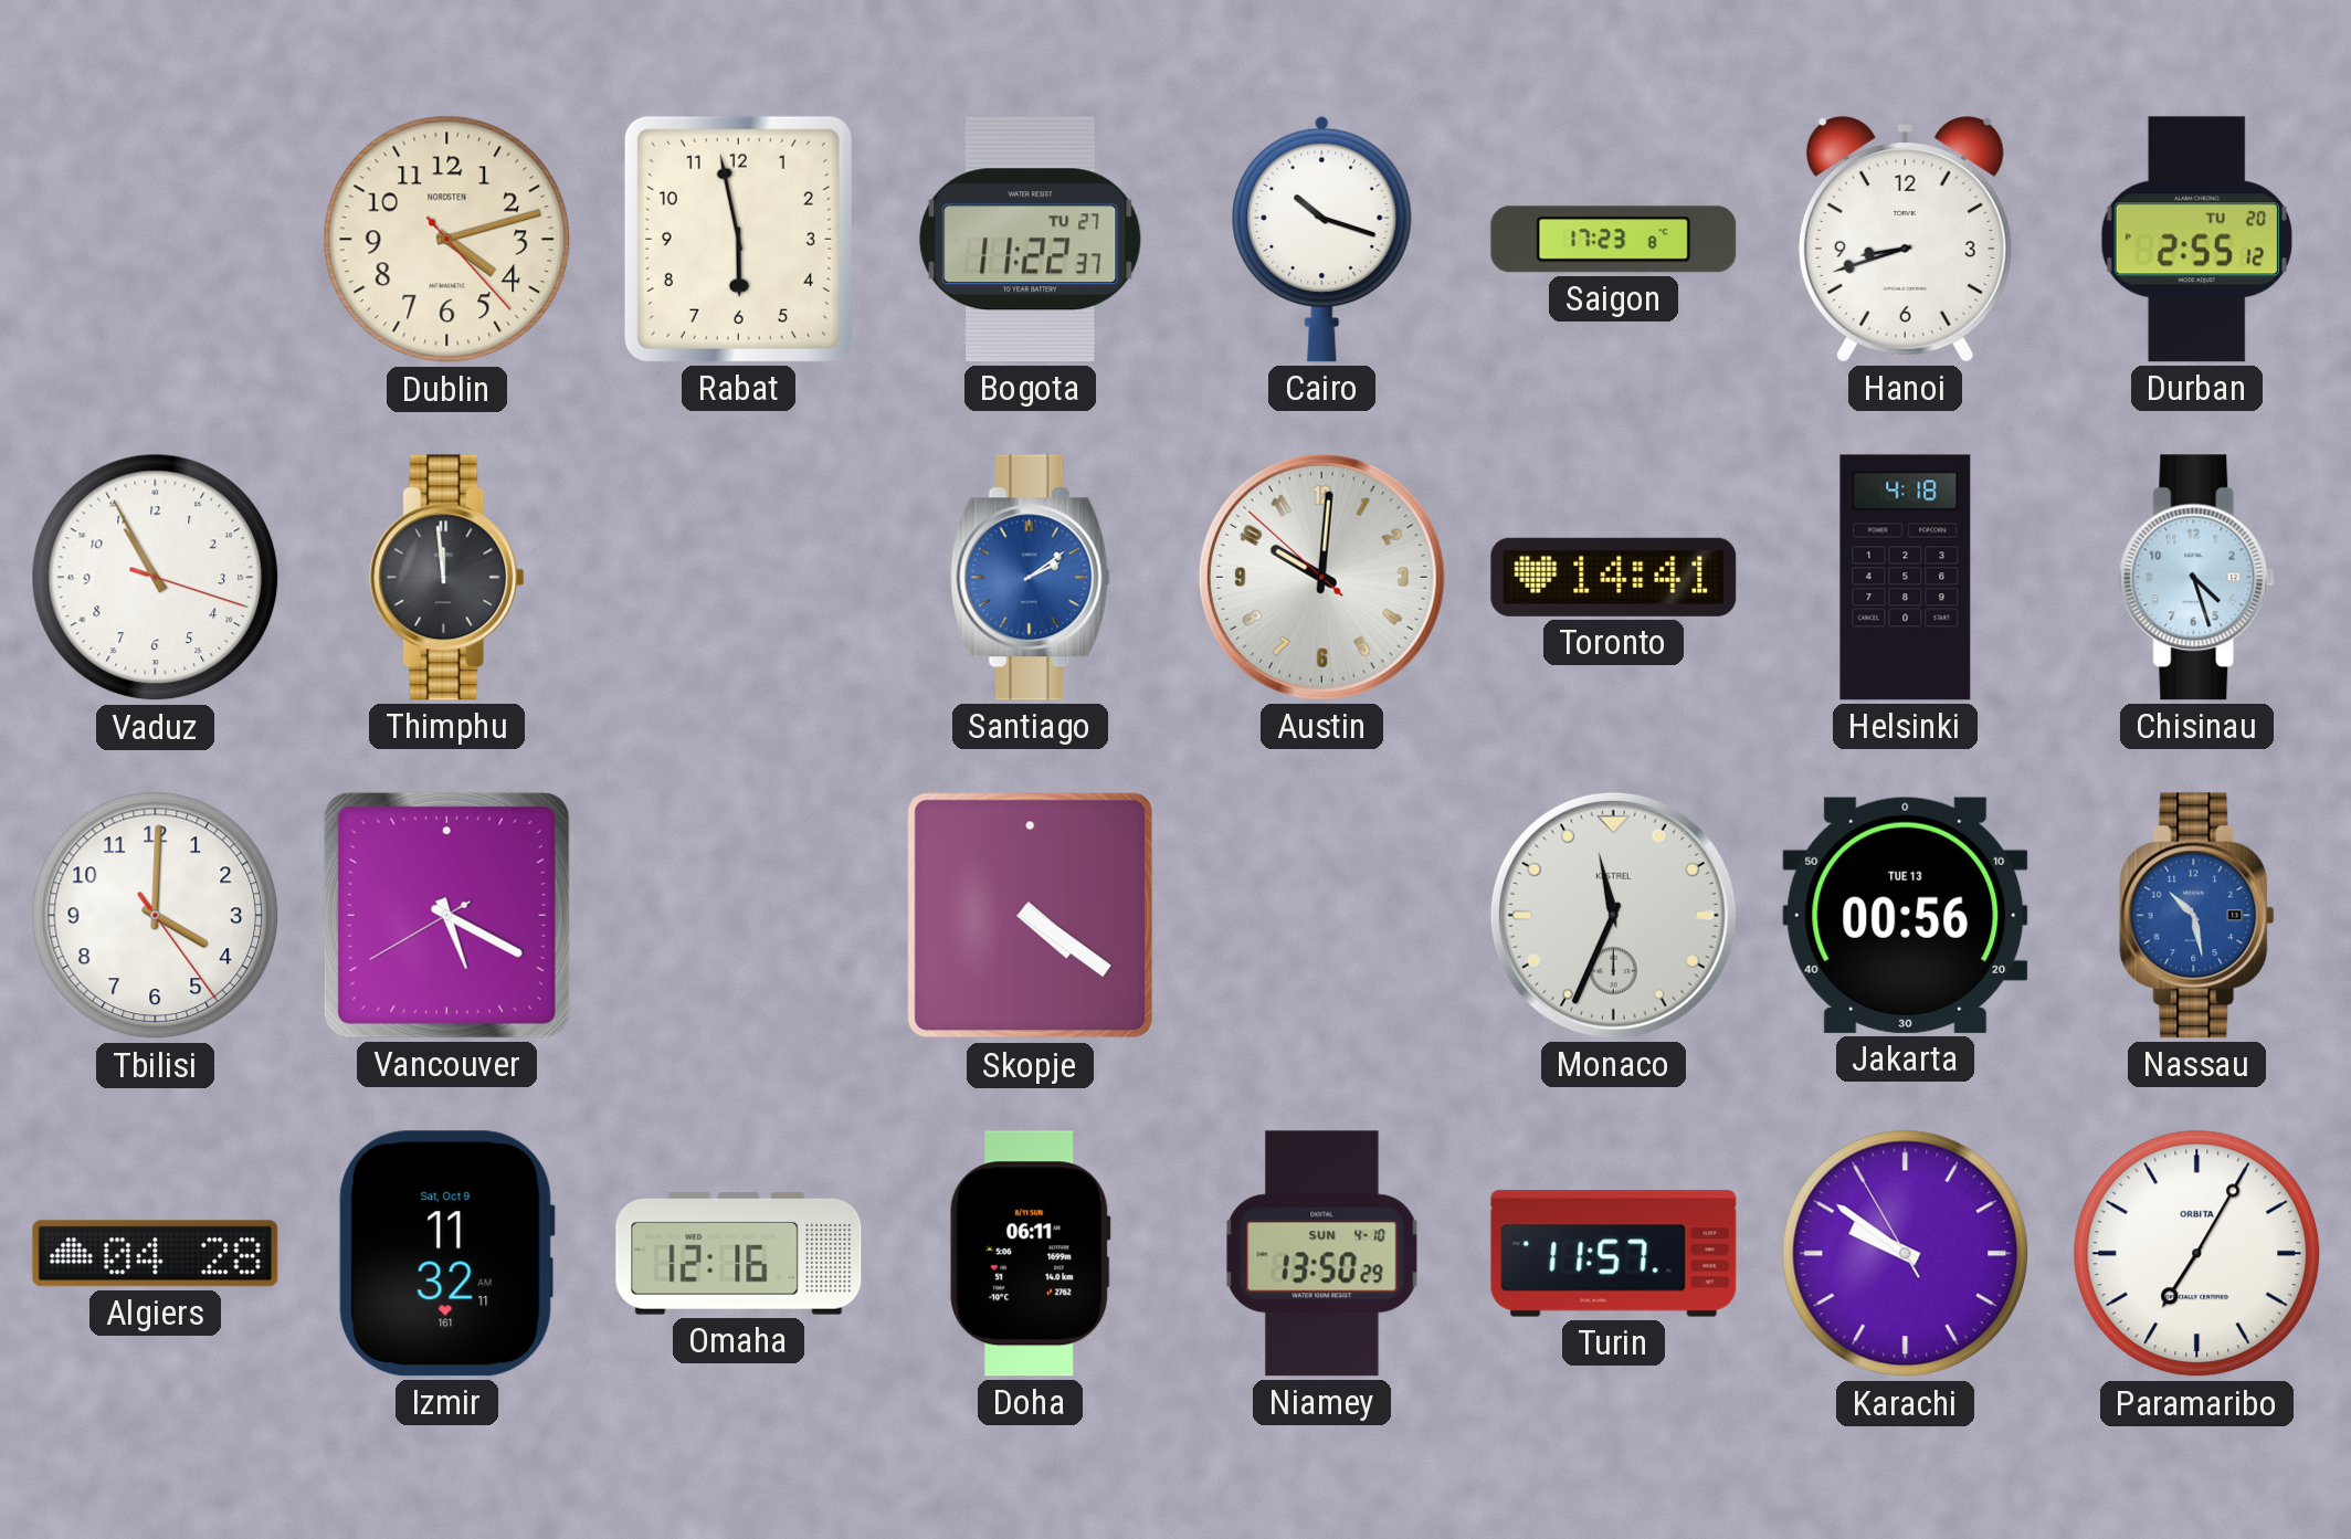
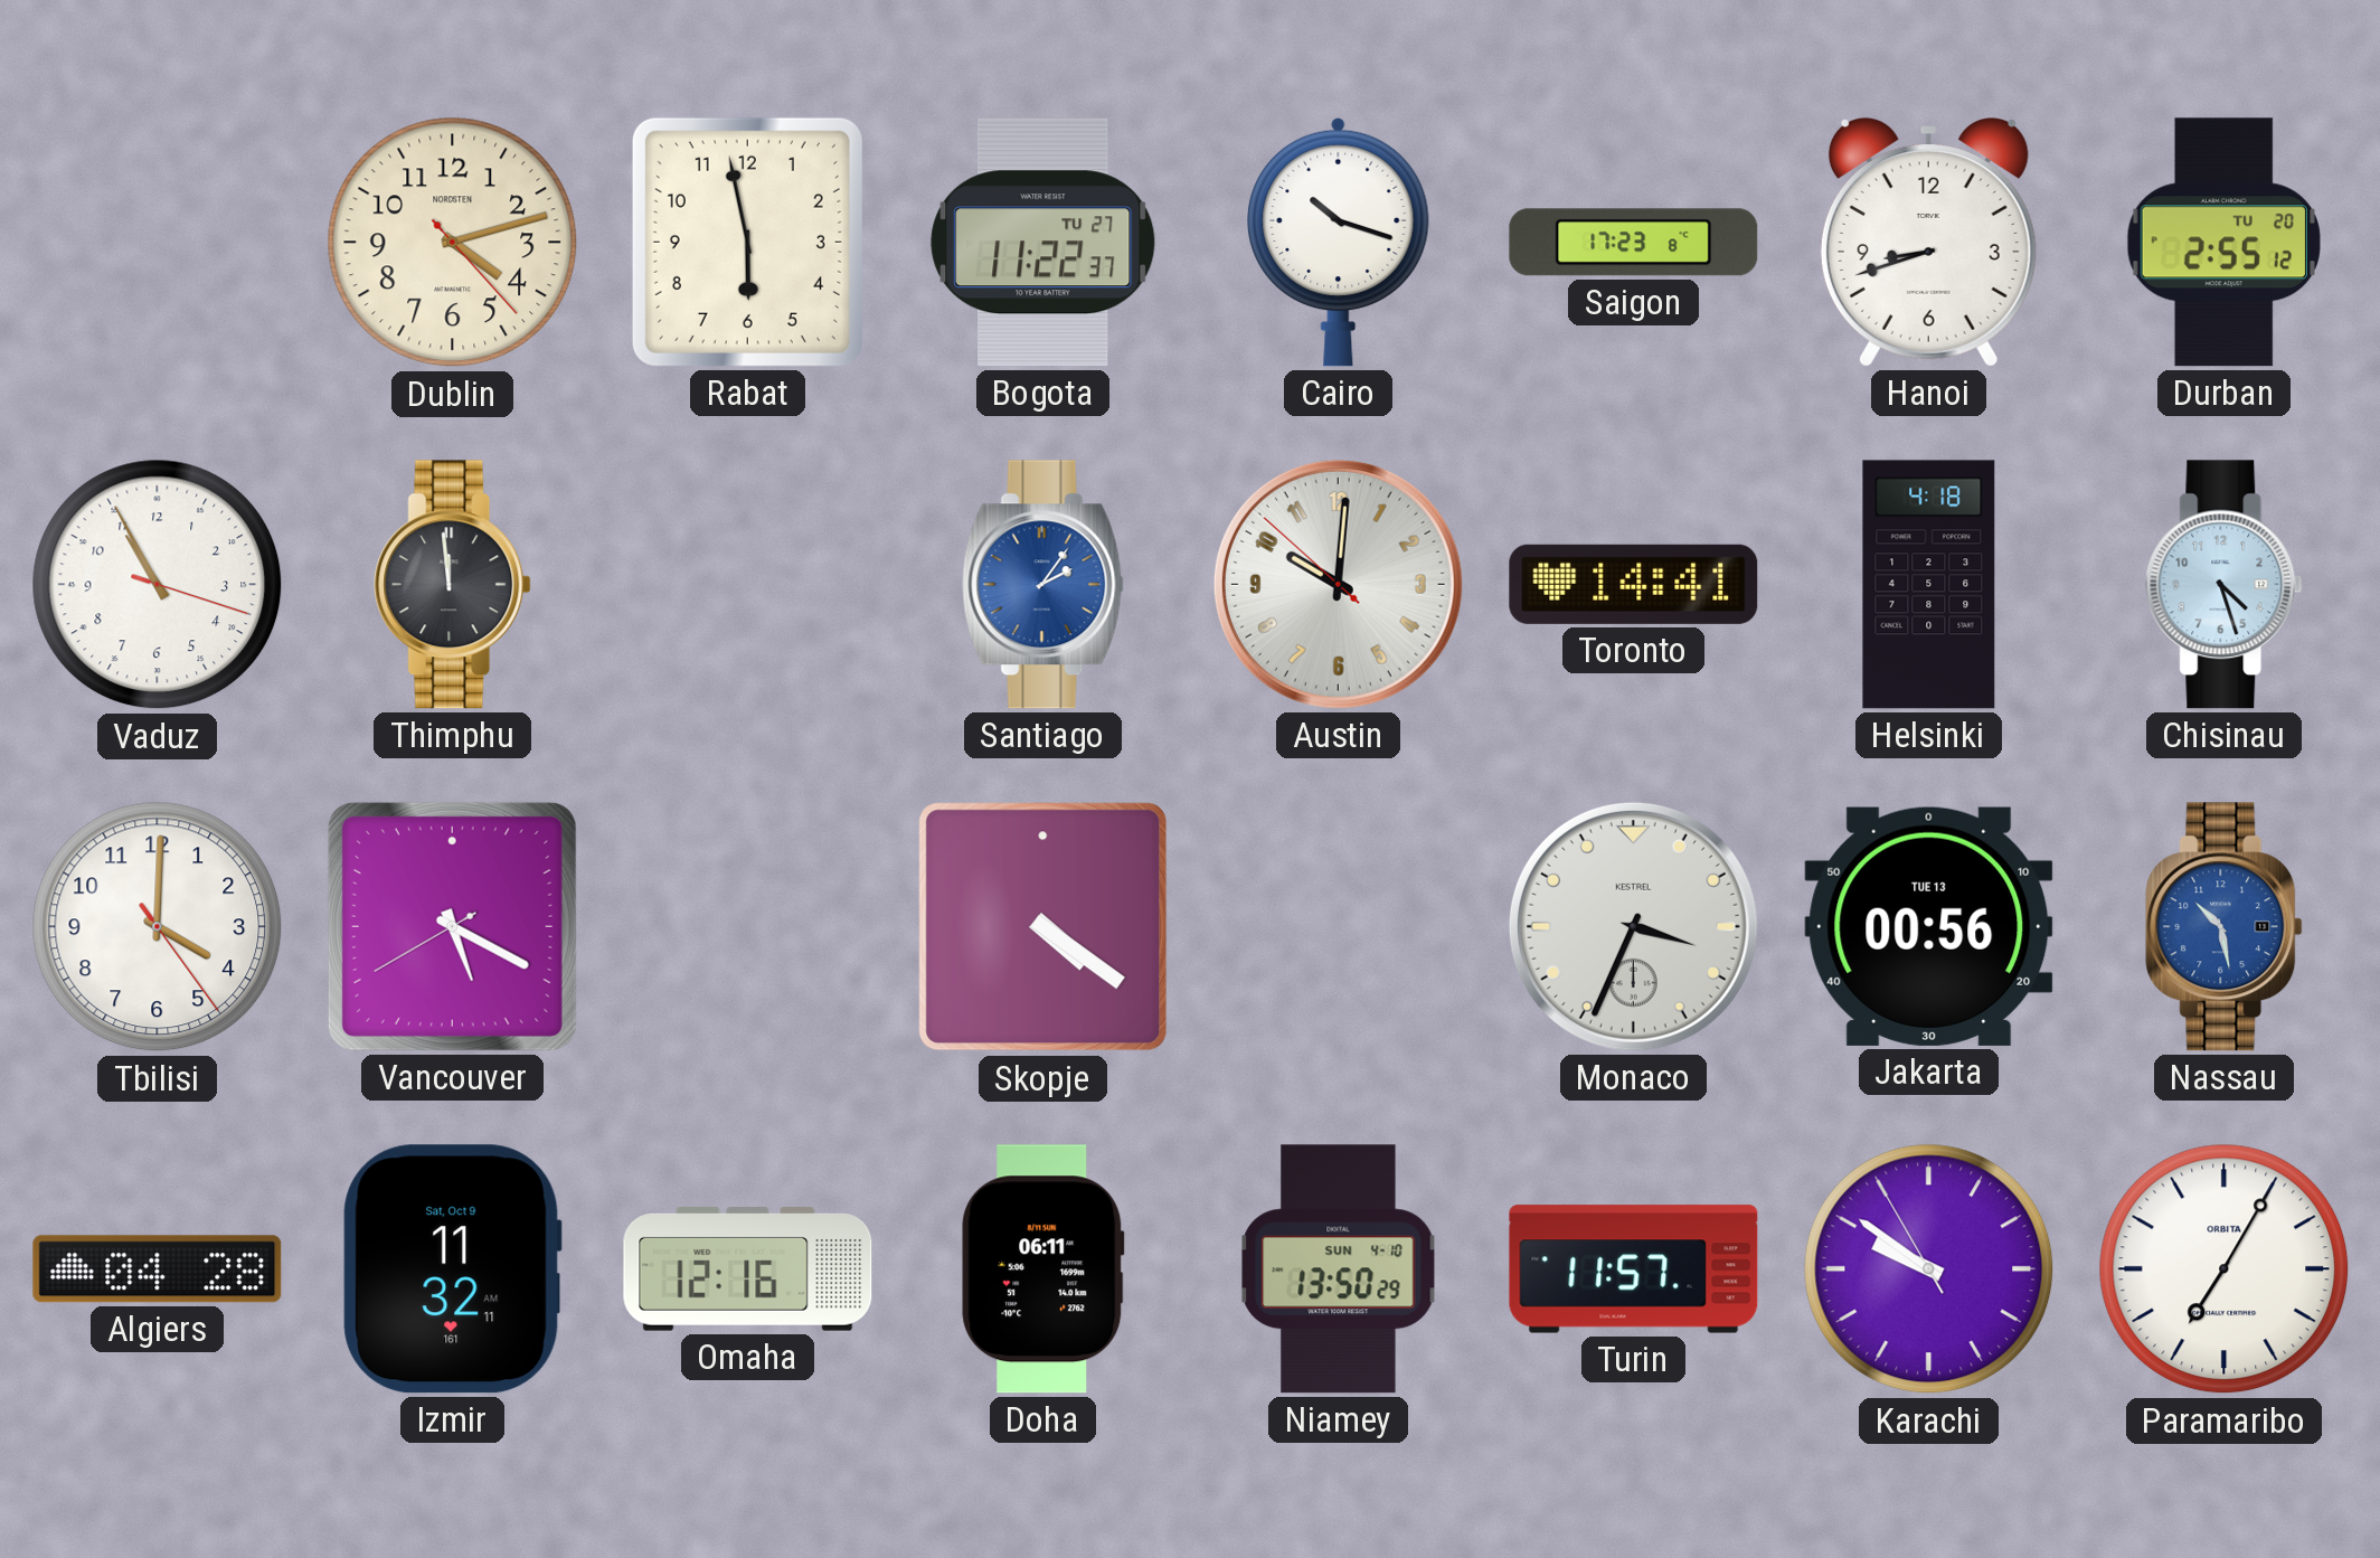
Santiago: 2:09 -> 2:06 (1042, 585)
Monaco: 11:34 -> 3:34 (1633, 926)
